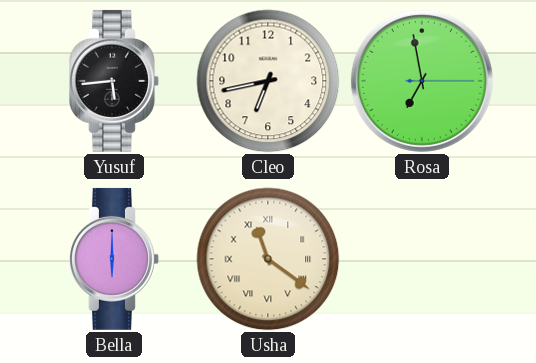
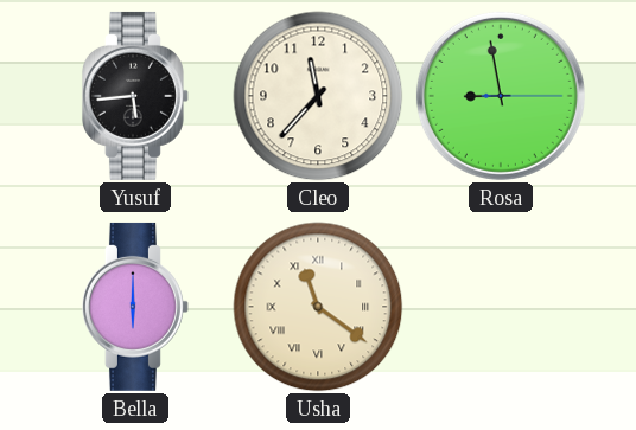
Cleo: 6:43 -> 11:37 (318, 96)
Rosa: 6:58 -> 8:58 (501, 96)
